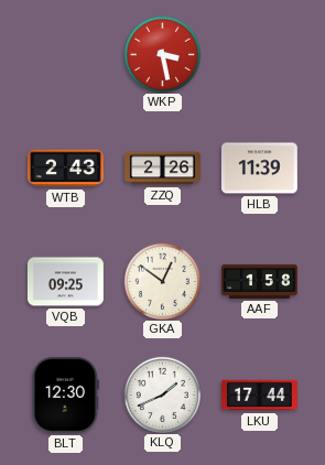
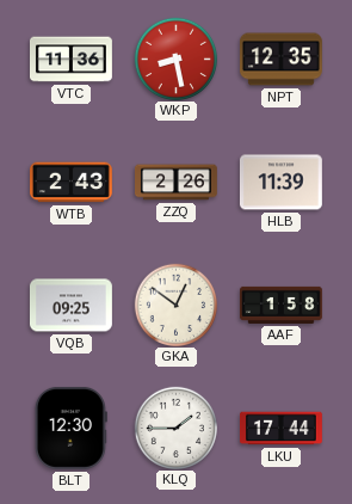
VTC: none -> 11:36 (72, 60)
WKP: 3:28 -> 8:28 (175, 59)
NPT: none -> 12:35 (282, 60)
KLQ: 1:41 -> 1:45 (175, 428)
